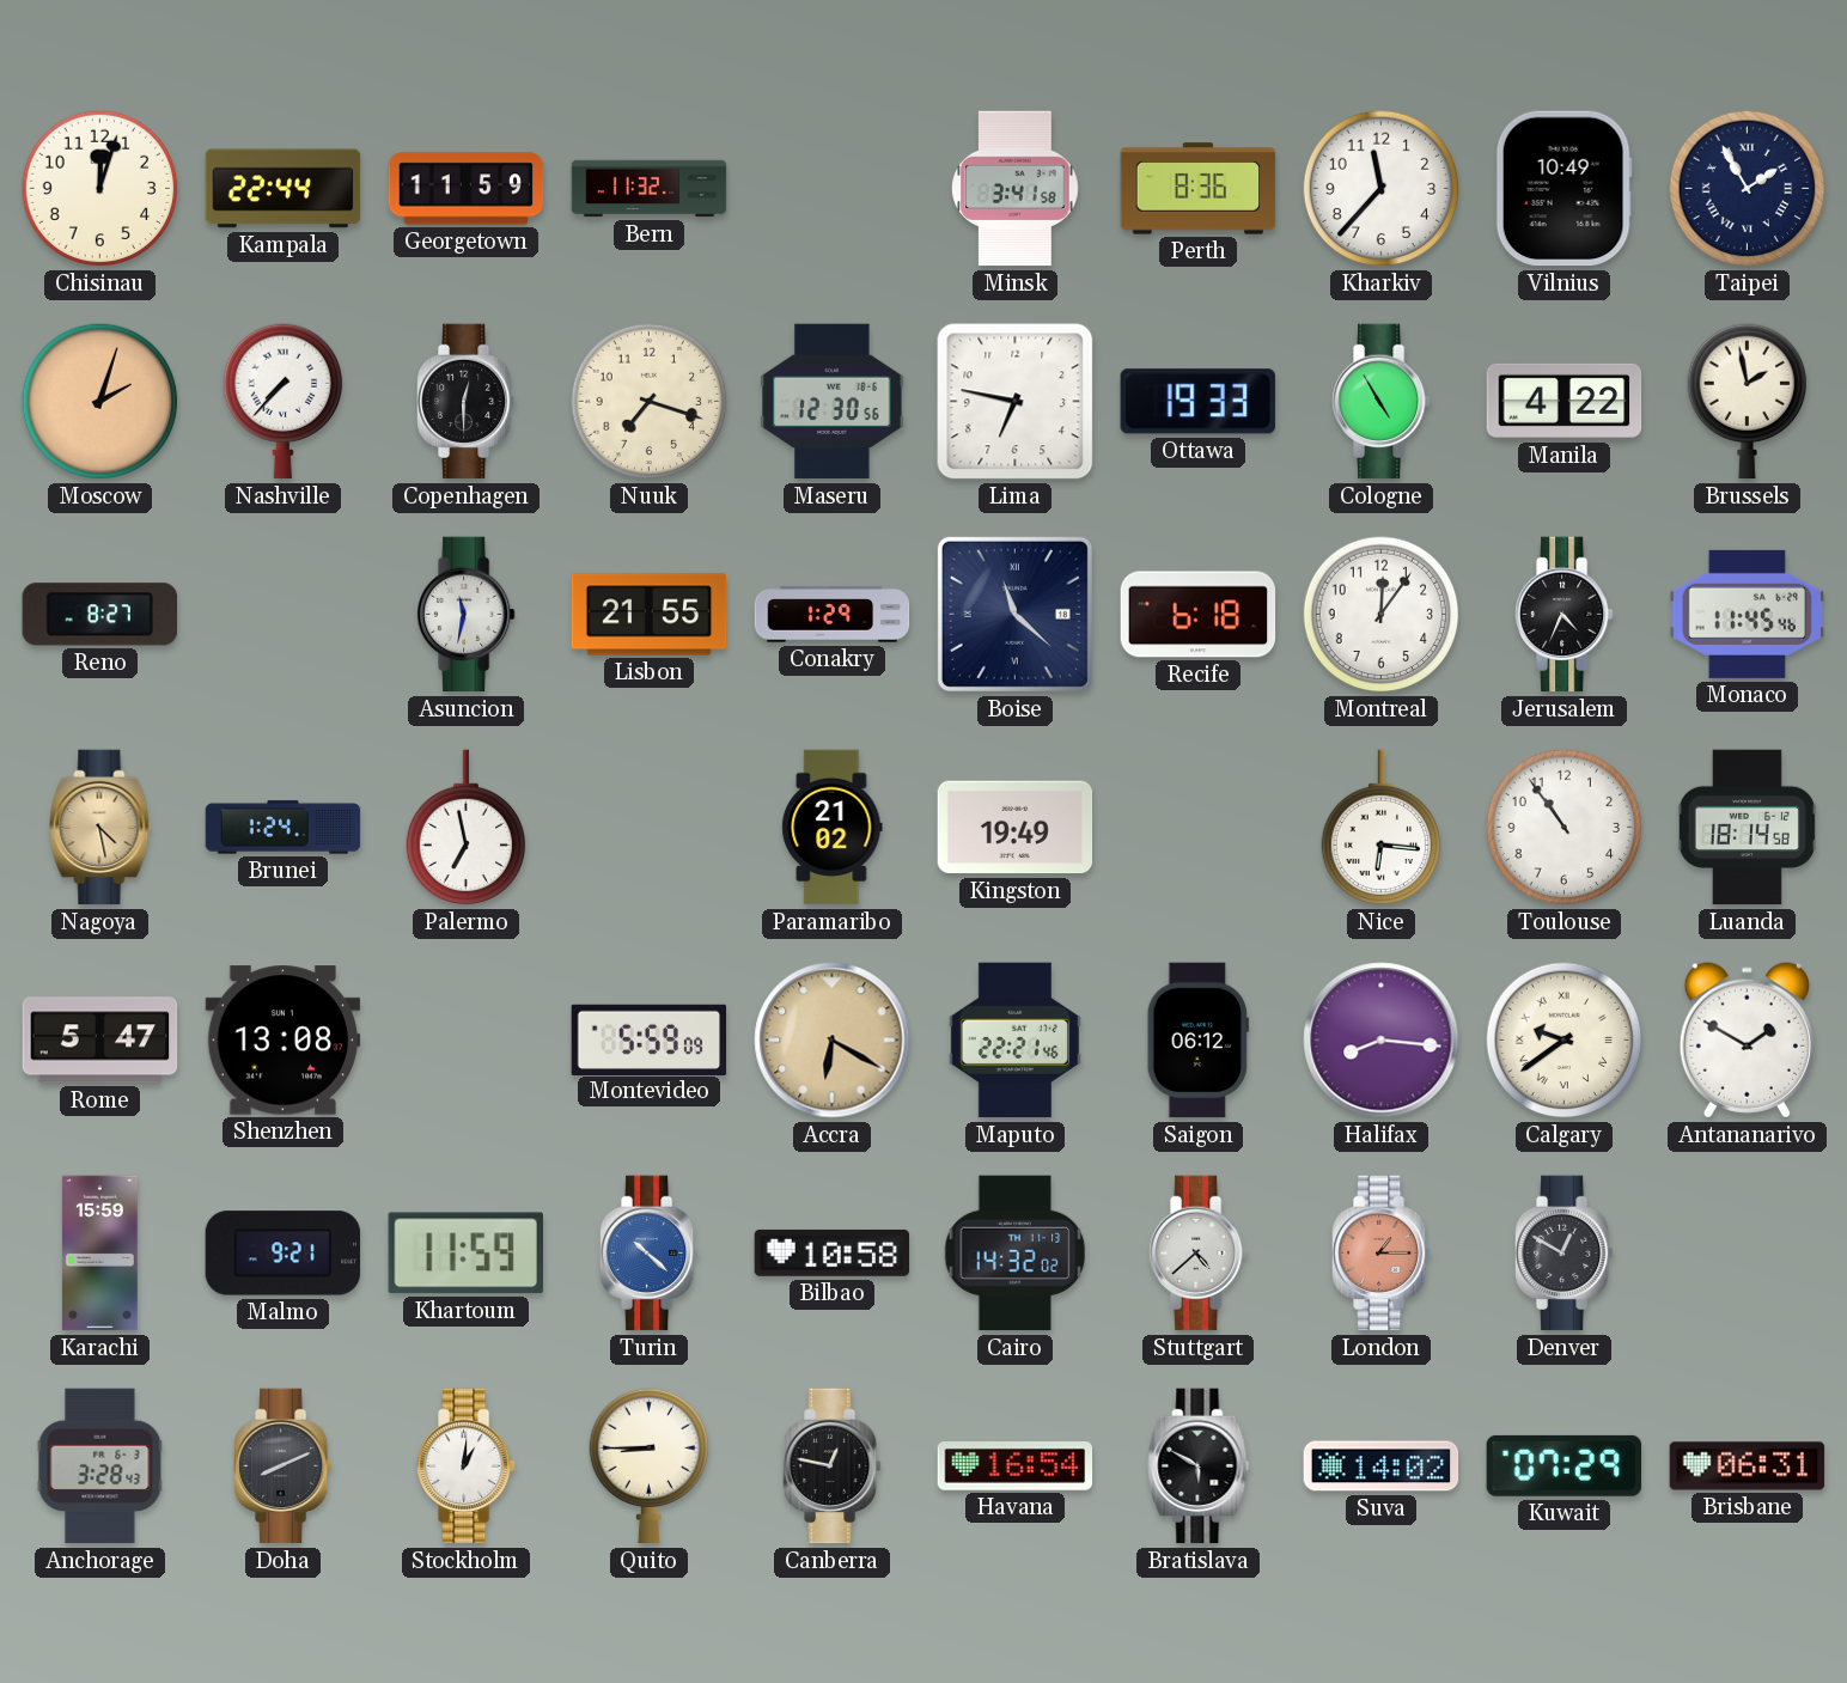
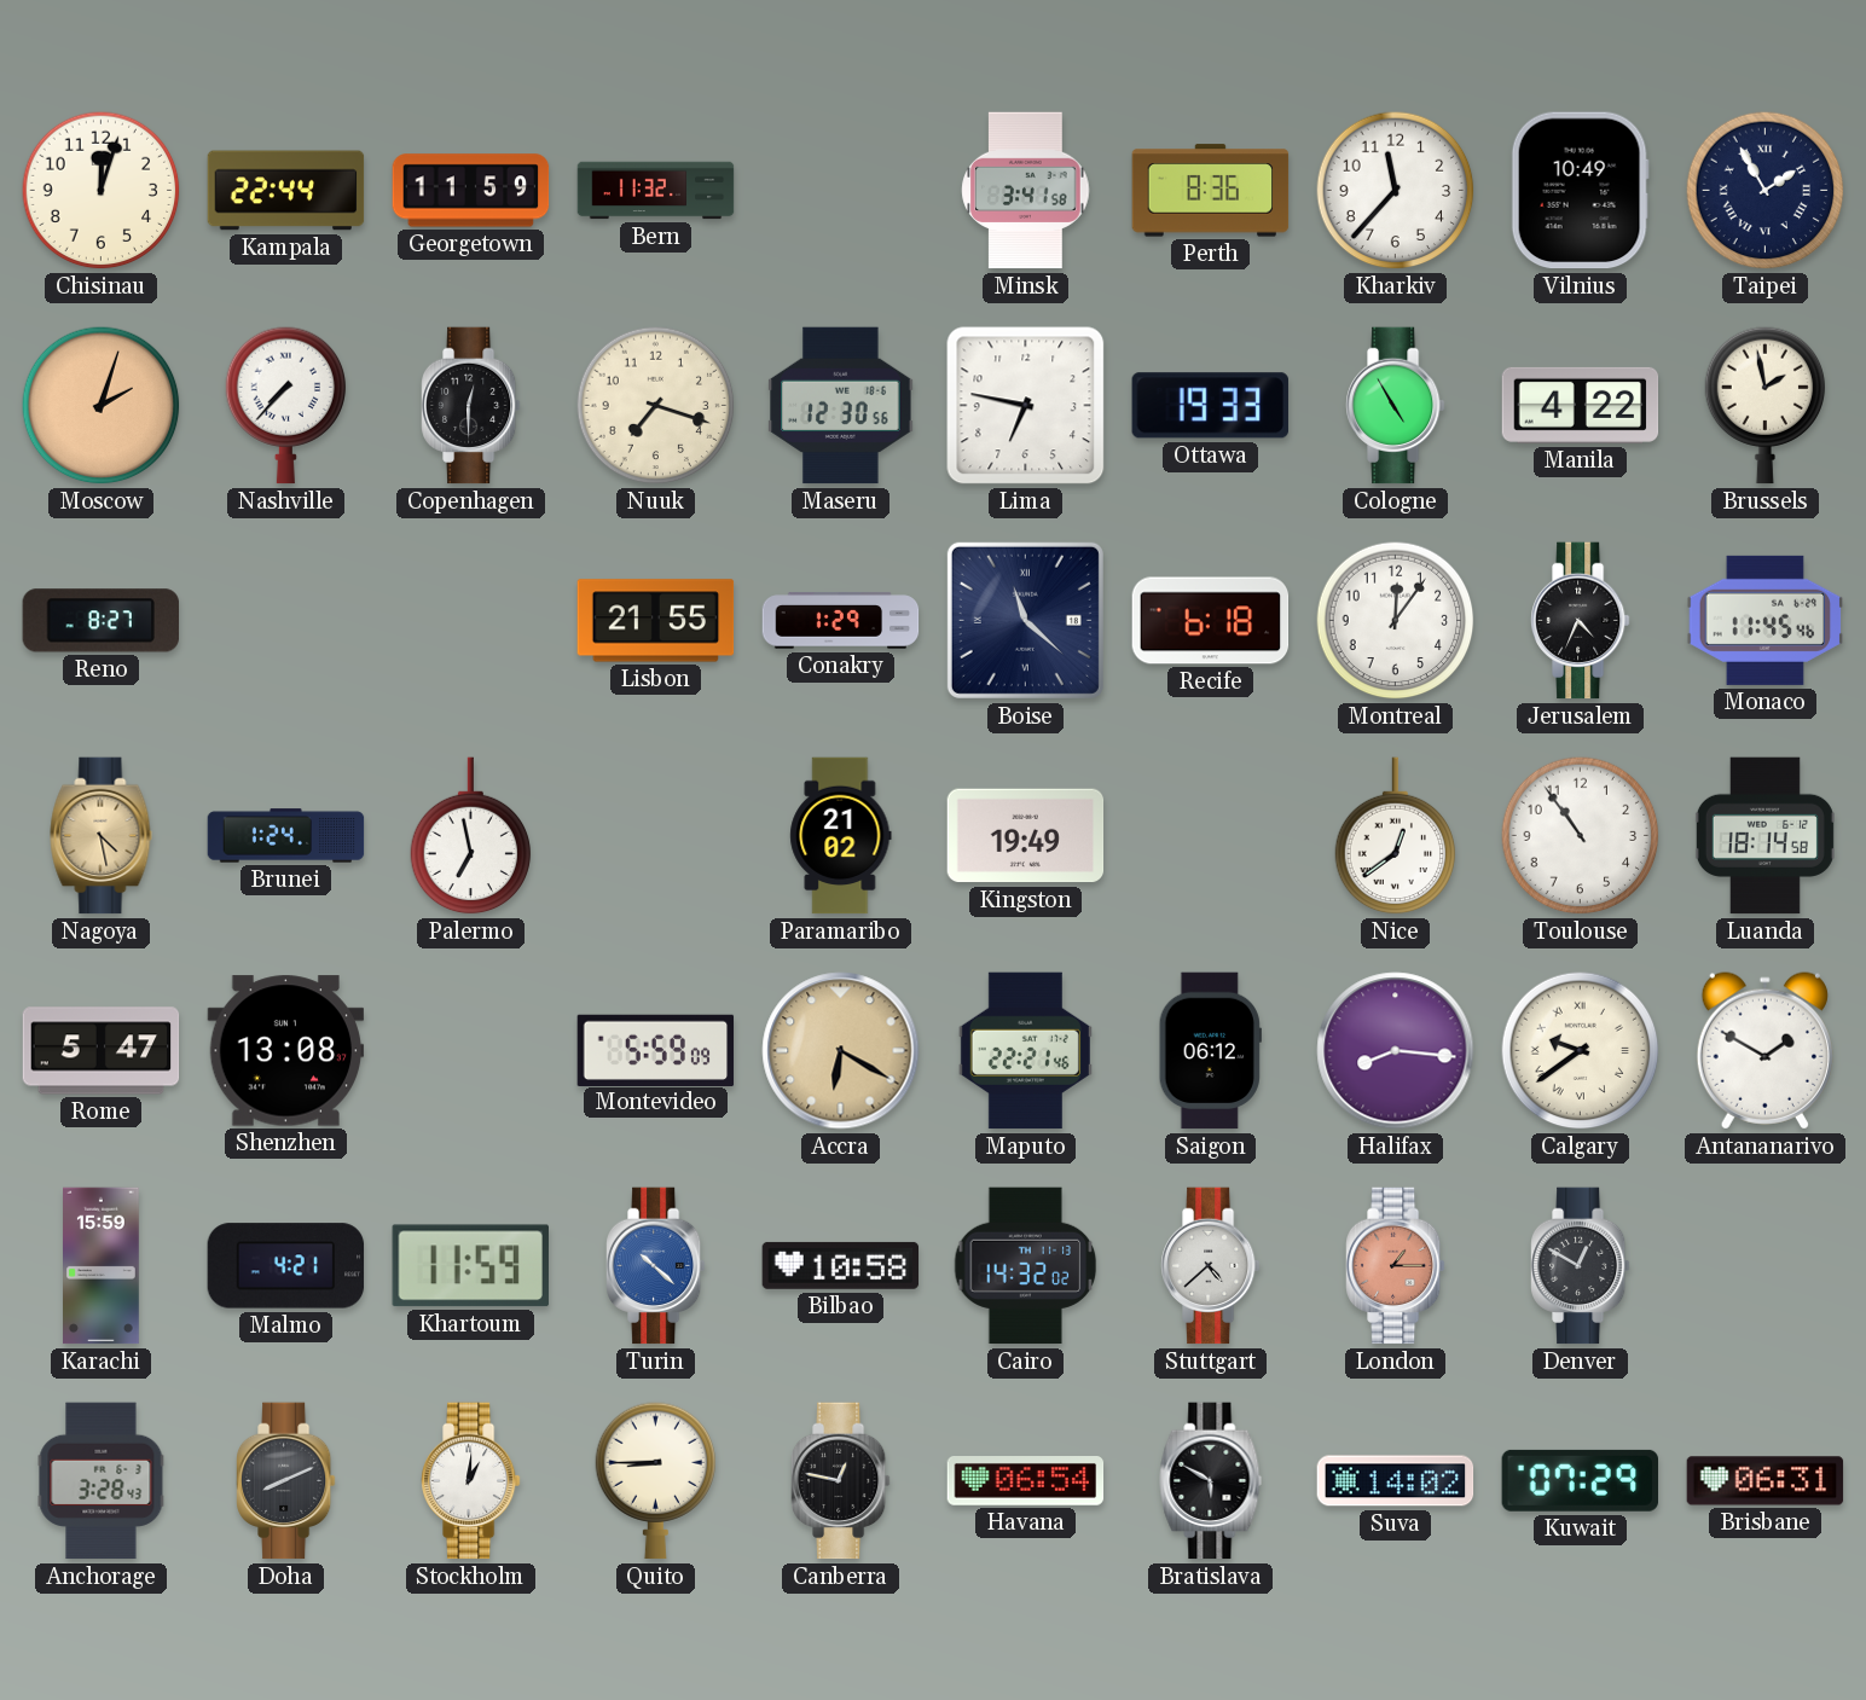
Asuncion: 11:32 -> none (467, 615)
Nice: 6:16 -> 12:39 (1396, 836)
Malmo: 9:21 -> 4:21 (286, 1266)
Havana: 16:54 -> 06:54 (1026, 1481)
